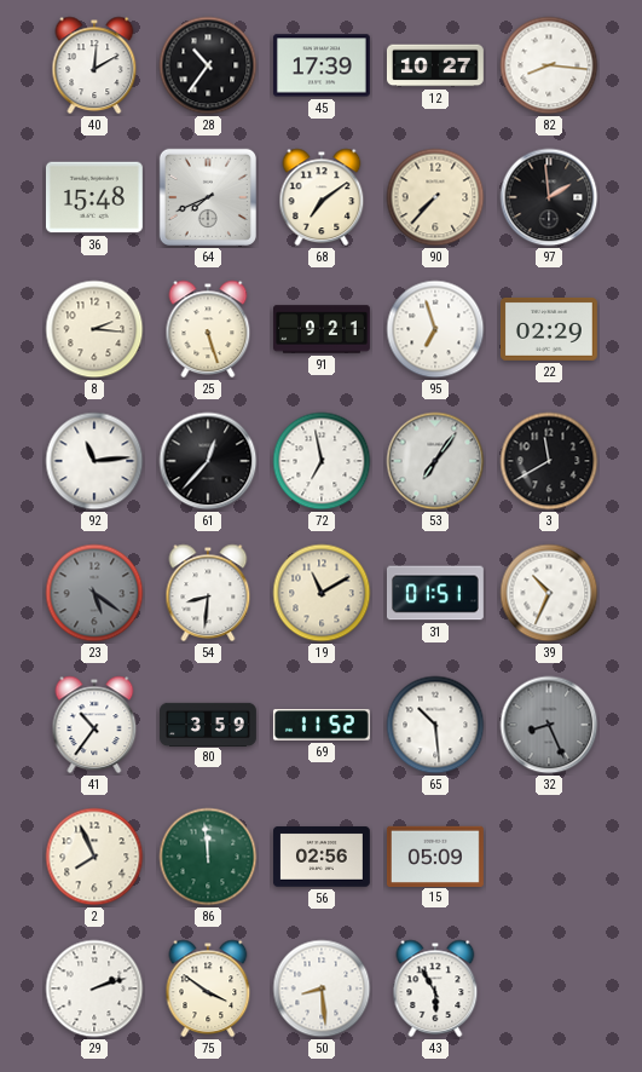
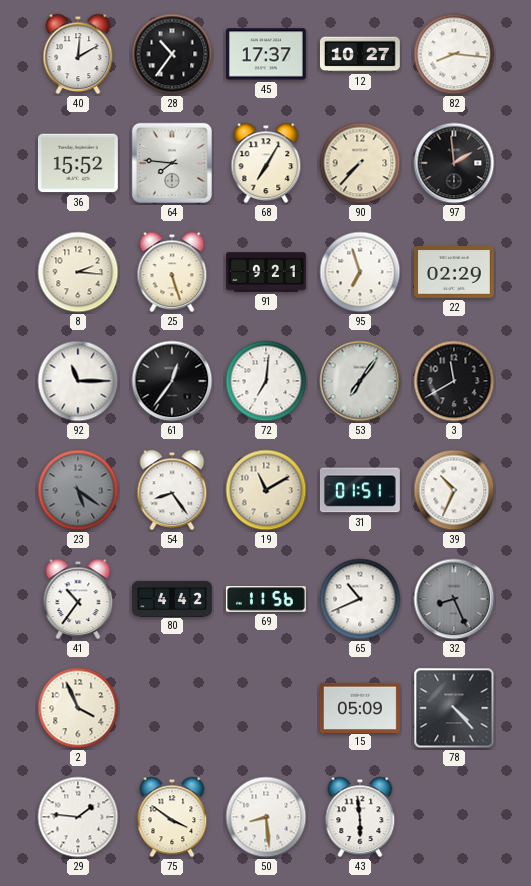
45: 17:39 -> 17:37 (266, 54)
36: 15:48 -> 15:52 (78, 163)
64: 7:41 -> 7:46 (172, 163)
68: 7:09 -> 7:05 (266, 163)
92: 11:14 -> 11:15 (78, 381)
61: 12:37 -> 12:36 (172, 381)
72: 6:58 -> 7:01 (266, 381)
54: 8:31 -> 8:24 (172, 490)
80: 3:59 -> 4:42 (173, 598)
69: 11:52 -> 11:56 (266, 599)
65: 10:29 -> 10:41 (360, 599)
2: 7:56 -> 3:56 (78, 708)
86: 11:59 -> none (208, 857)
56: 02:56 -> none (323, 857)
78: none -> 4:23 (454, 708)
29: 2:12 -> 1:46 (78, 817)
43: 5:55 -> 5:59 (360, 817)
